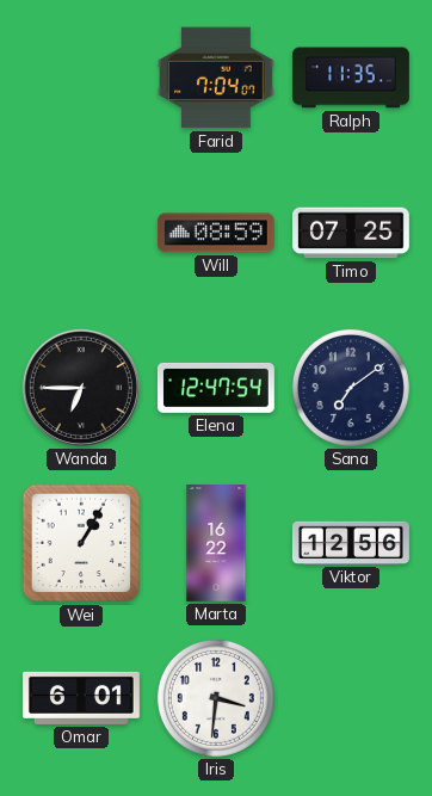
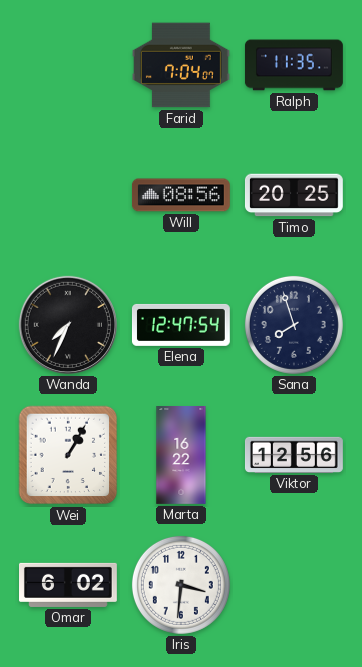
Will: 08:59 -> 08:56 (181, 195)
Timo: 07:25 -> 20:25 (294, 195)
Wanda: 6:45 -> 7:34 (68, 325)
Sana: 7:09 -> 7:57 (294, 325)
Omar: 6:01 -> 6:02 (69, 585)
